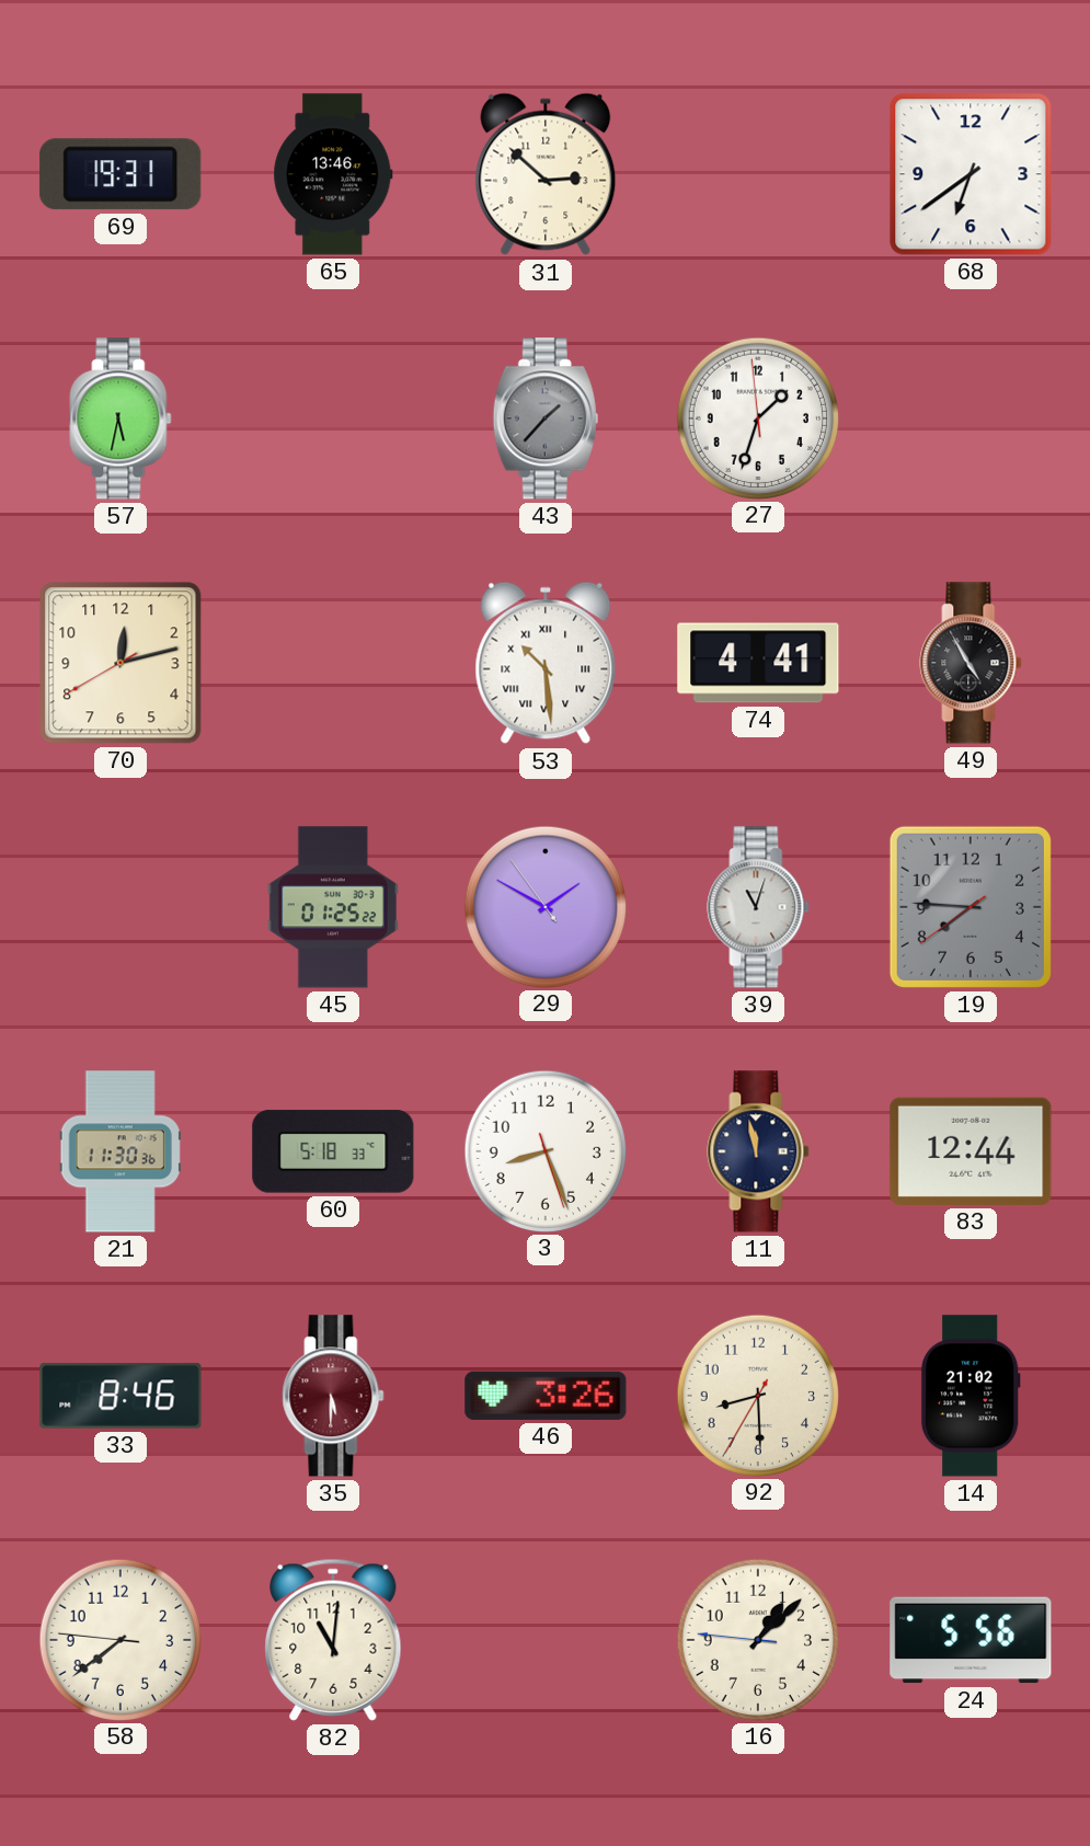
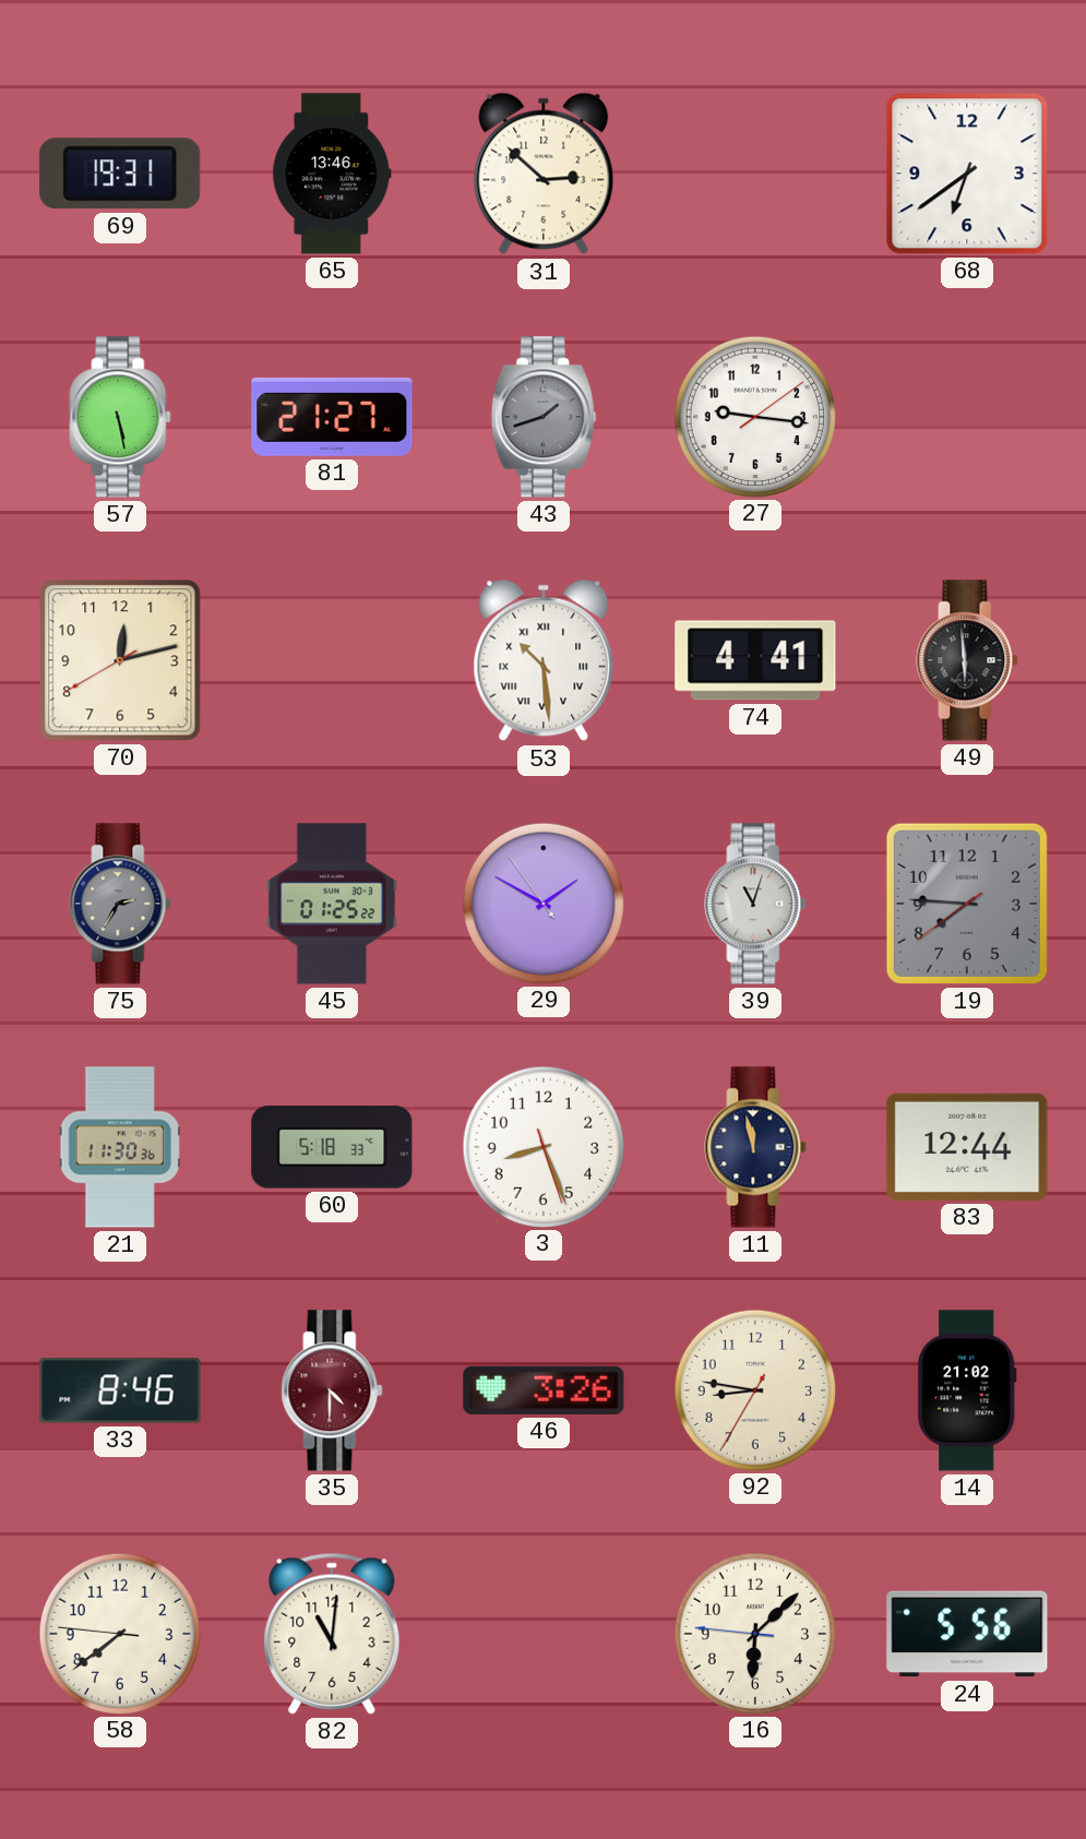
57: 5:32 -> 5:28 (120, 417)
81: none -> 21:27 (332, 417)
43: 1:37 -> 1:42 (544, 417)
27: 1:32 -> 9:16 (754, 416)
49: 4:55 -> 5:59 (967, 660)
75: none -> 2:35 (120, 904)
35: 5:30 -> 4:30 (332, 1390)
92: 8:29 -> 8:46 (754, 1389)
16: 1:07 -> 6:07 (754, 1633)
